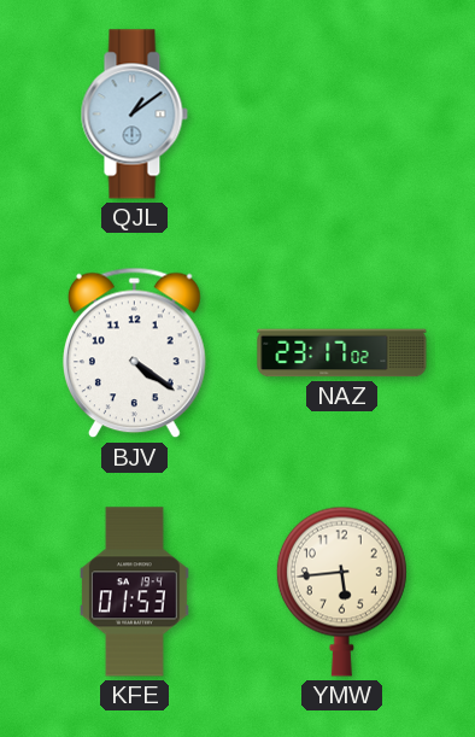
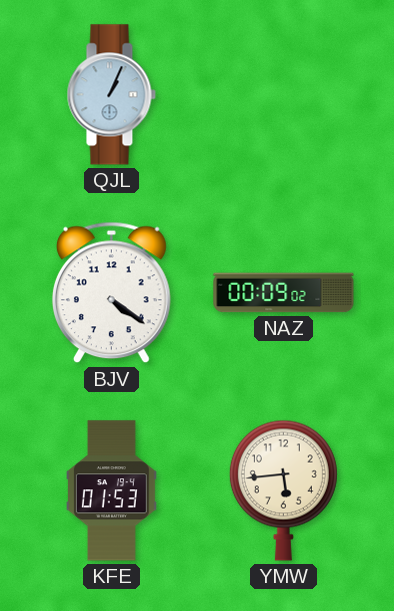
QJL: 1:09 -> 1:04 (111, 95)
NAZ: 23:17 -> 00:09 (284, 293)
